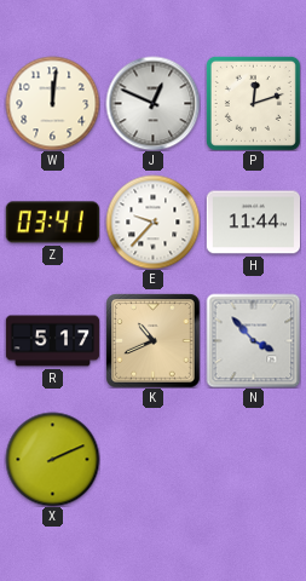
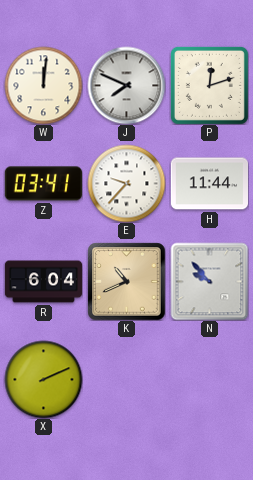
J: 12:49 -> 7:49 (126, 85)
R: 5:17 -> 6:04 (43, 282)
N: 3:53 -> 9:53 (209, 281)
